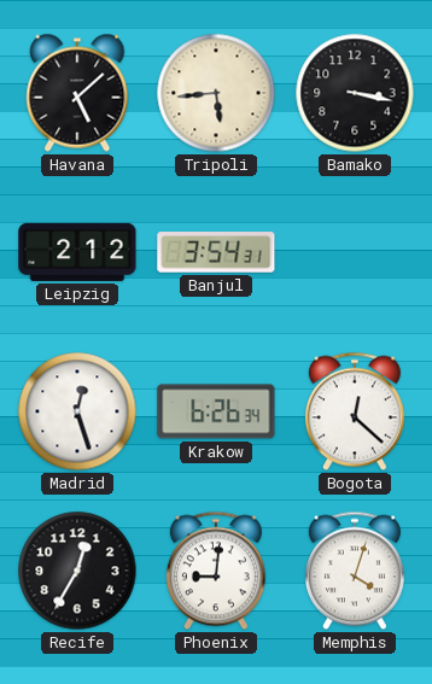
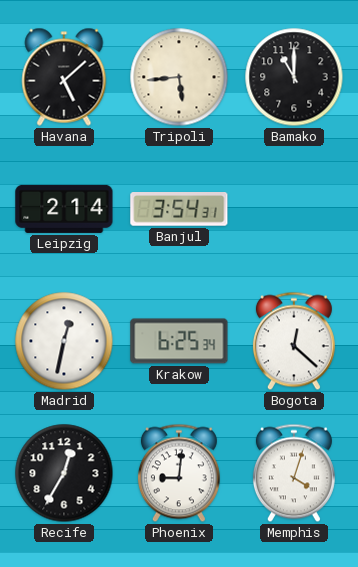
Bamako: 3:17 -> 11:00 (294, 77)
Leipzig: 2:12 -> 2:14 (64, 209)
Madrid: 12:27 -> 12:32 (64, 341)
Krakow: 6:26 -> 6:25 (179, 341)
